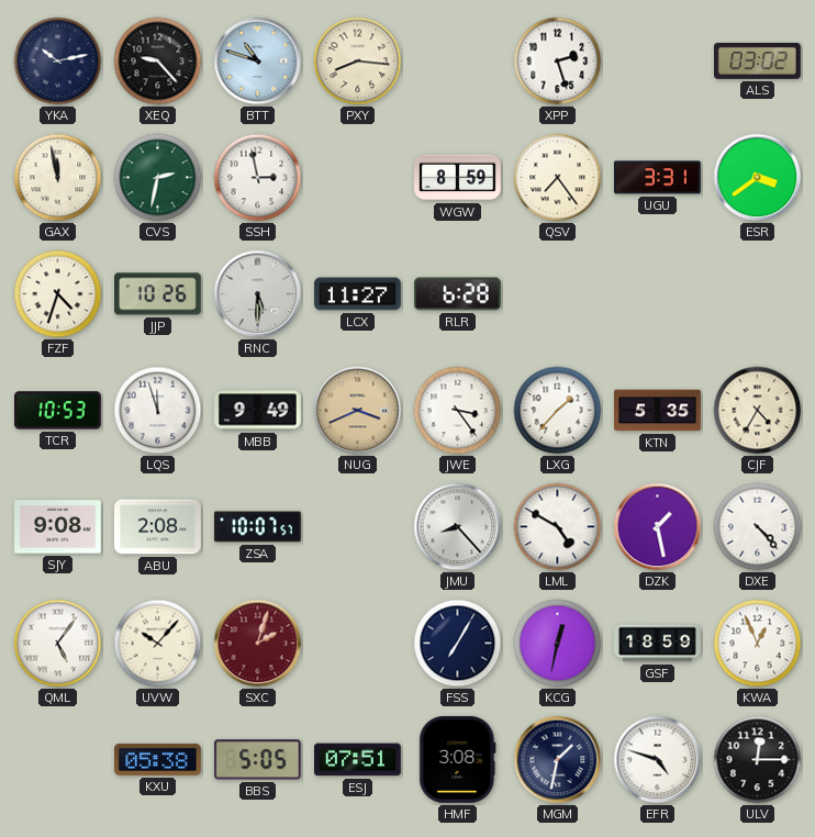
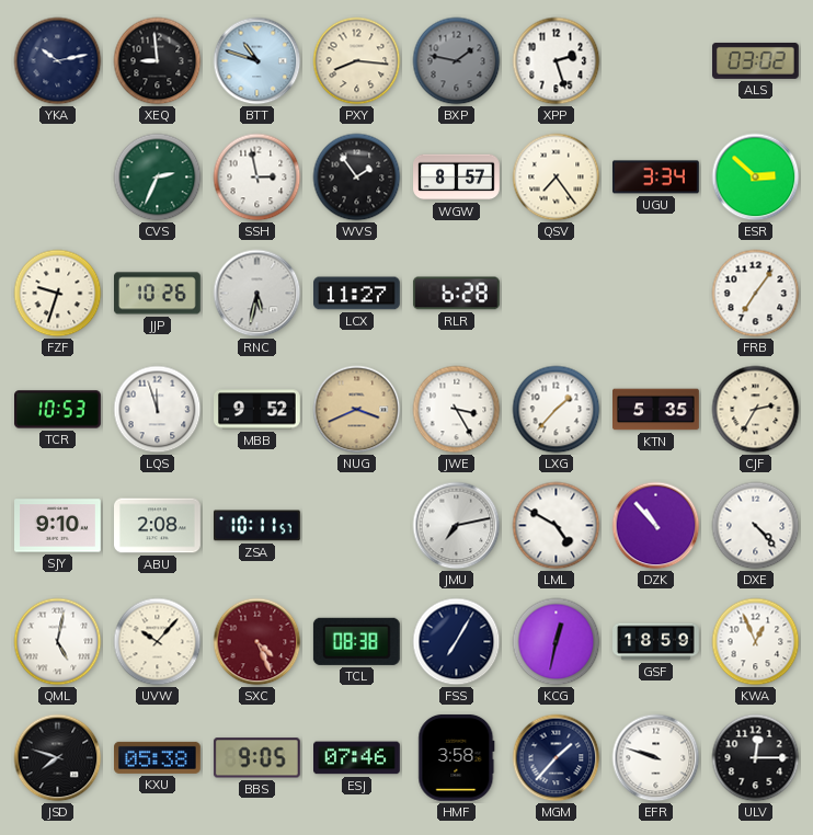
XEQ: 9:23 -> 8:59 (158, 61)
BXP: none -> 1:47 (457, 61)
GAX: 11:58 -> none (58, 178)
CVS: 2:32 -> 2:34 (158, 178)
WVS: none -> 1:54 (357, 178)
WGW: 8:59 -> 8:57 (457, 178)
UGU: 3:31 -> 3:34 (655, 178)
ESR: 3:39 -> 2:52 (756, 178)
FZF: 4:33 -> 9:33 (58, 294)
RNC: 5:30 -> 5:32 (257, 294)
FRB: none -> 7:06 (756, 294)
MBB: 9:49 -> 9:52 (257, 410)
JWE: 3:24 -> 3:25 (457, 410)
CJF: 4:35 -> 2:35 (756, 410)
SJY: 9:08 -> 9:10 (58, 526)
ZSA: 10:07 -> 10:11 (257, 526)
JMU: 8:23 -> 7:13 (457, 526)
DZK: 1:28 -> 10:53 (656, 526)
QML: 5:06 -> 5:02 (58, 642)
SXC: 2:03 -> 4:26 (257, 642)
TCL: none -> 08:38 (356, 641)
JSD: none -> 7:48 (58, 758)
BBS: 5:05 -> 9:05 (256, 758)
ESJ: 07:51 -> 07:46 (357, 758)
HMF: 3:08 -> 3:58 (457, 757)
MGM: 1:32 -> 1:37 (557, 758)
EFR: 4:48 -> 9:48 (656, 758)
